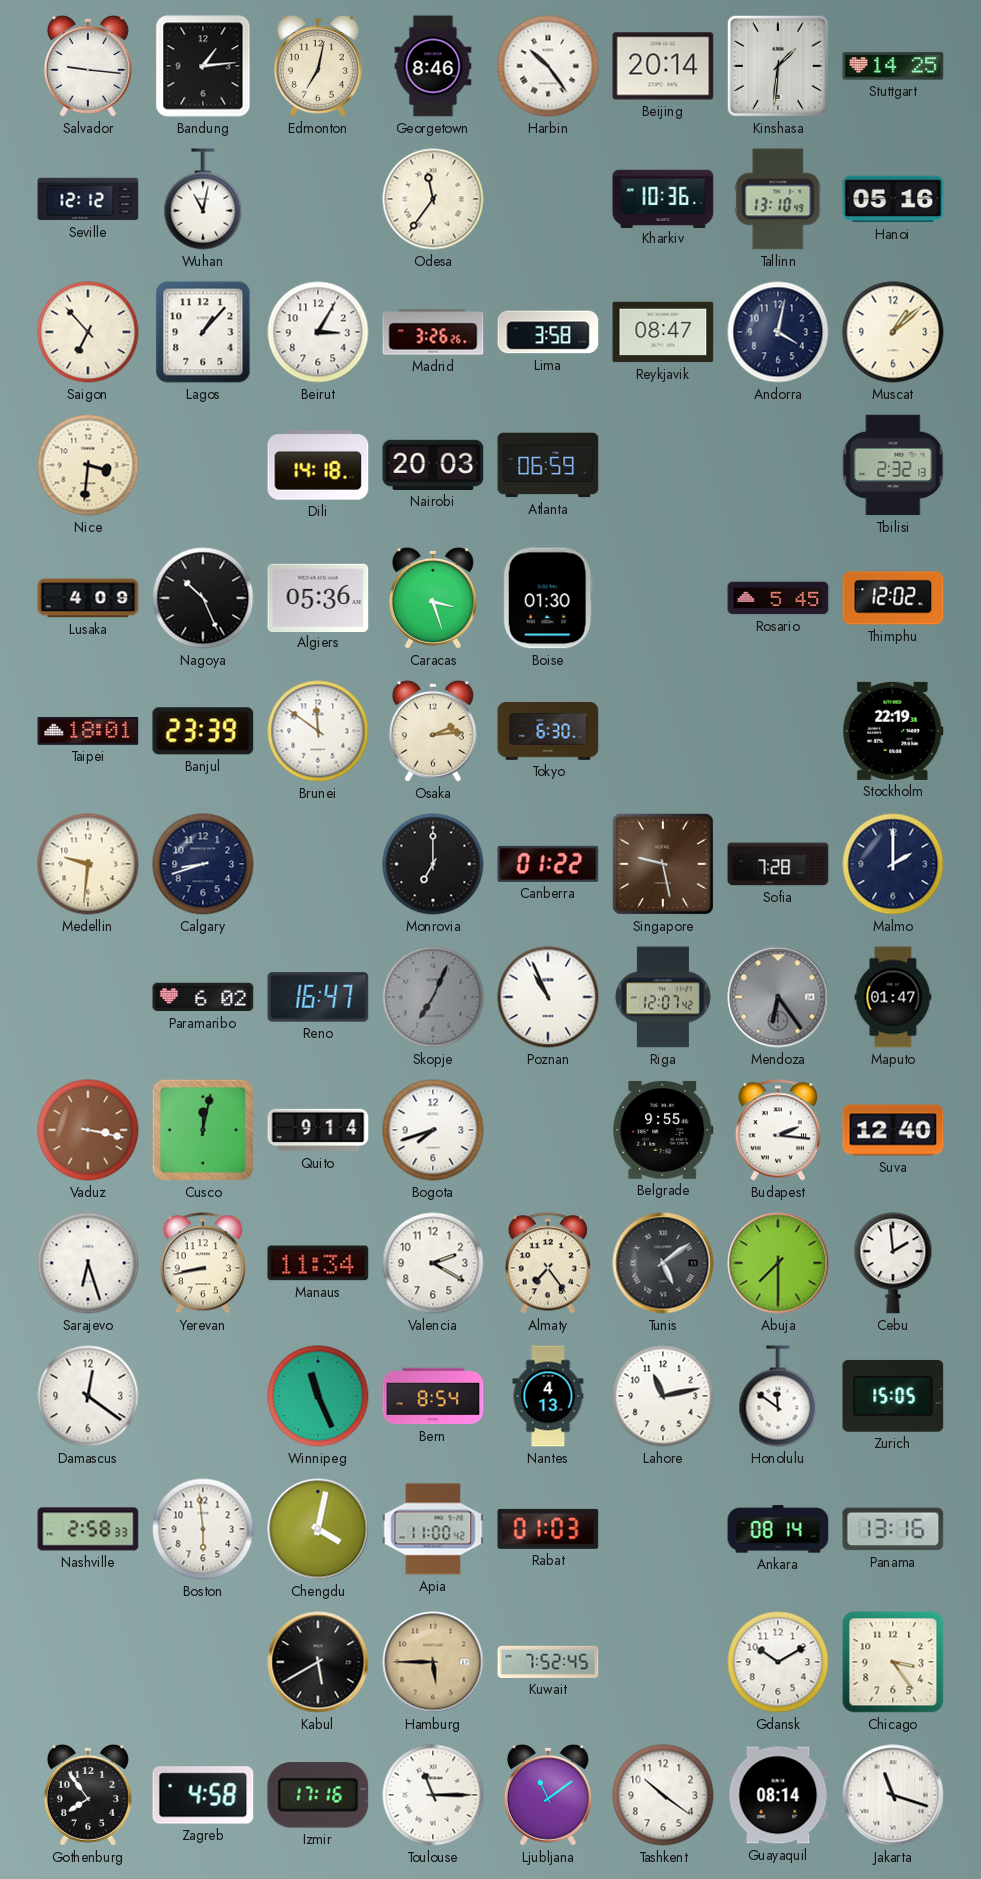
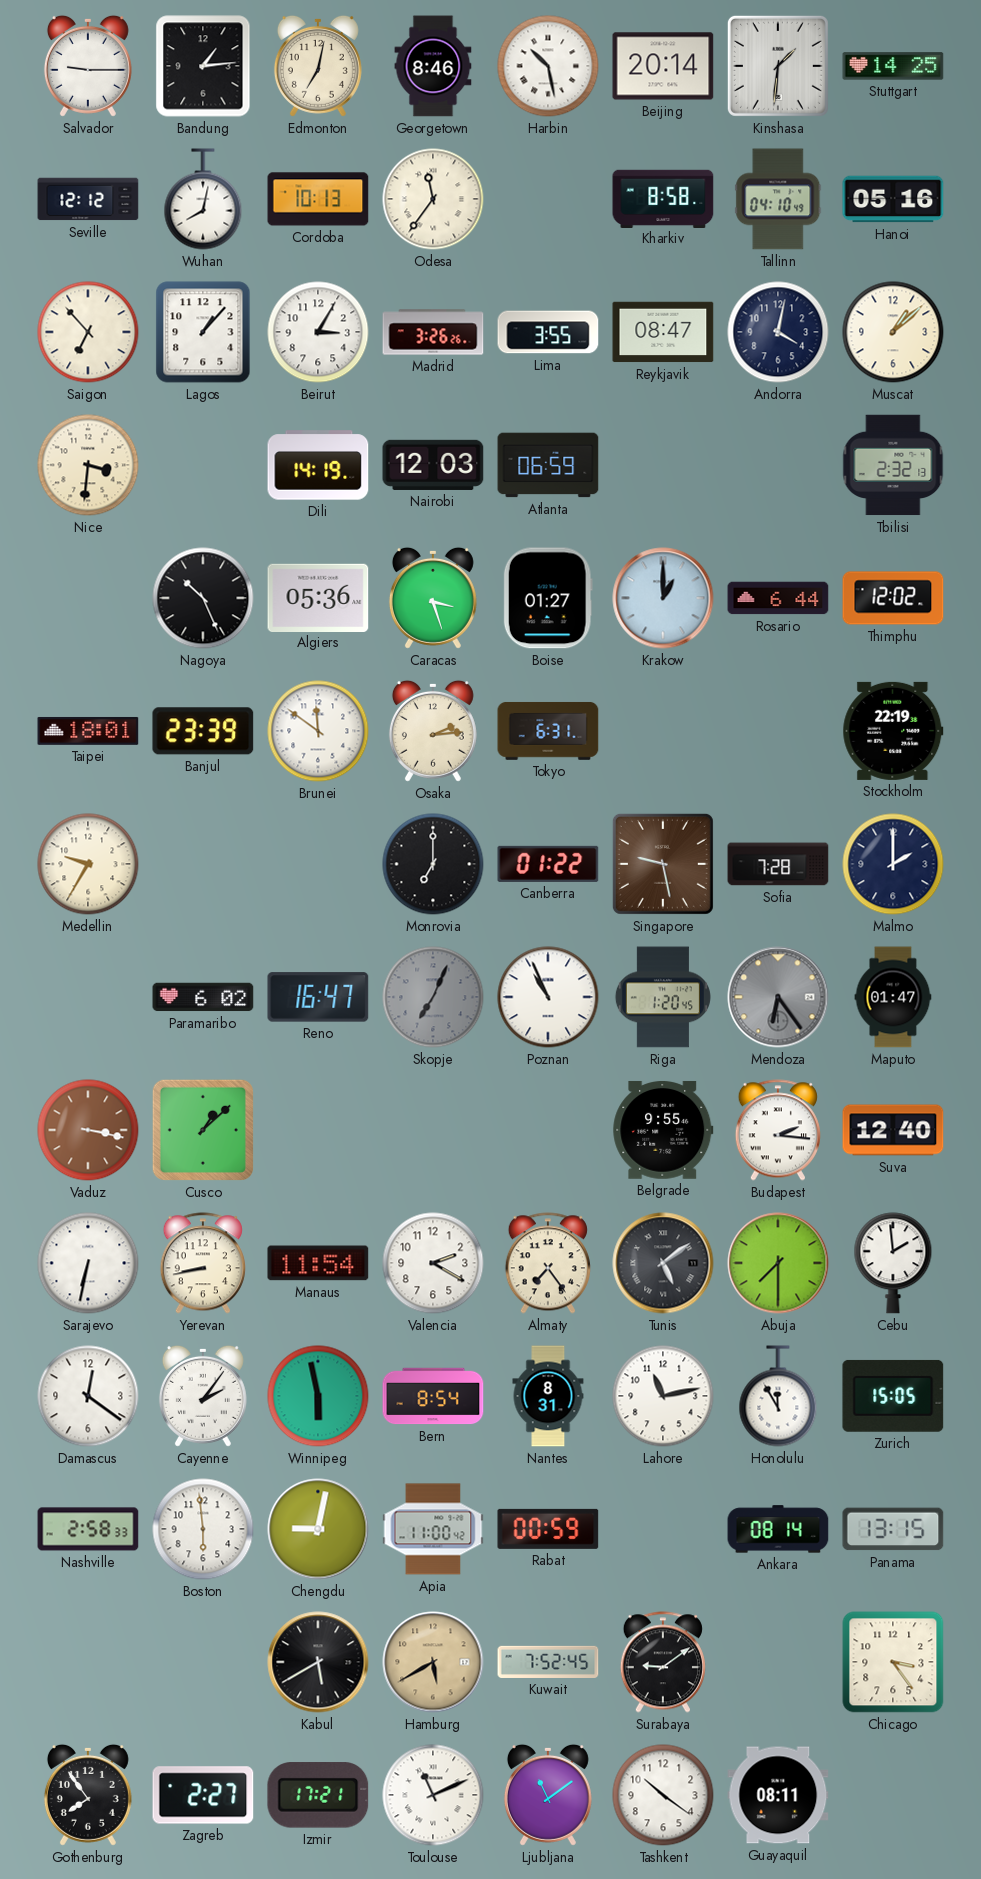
Salvador: 9:16 -> 9:15 (88, 66)
Harbin: 10:24 -> 10:28 (548, 66)
Wuhan: 11:02 -> 8:02 (203, 199)
Cordoba: none -> 10:13 (318, 199)
Kharkiv: 10:36 -> 8:58 (663, 198)
Tallinn: 13:10 -> 04:10 (778, 199)
Lima: 3:58 -> 3:55 (548, 332)
Dili: 14:18 -> 14:19 (318, 465)
Nairobi: 20:03 -> 12:03 (433, 465)
Lusaka: 4:09 -> none (88, 598)
Boise: 01:30 -> 01:27 (548, 598)
Krakow: none -> 1:00 (663, 598)
Rosario: 5:45 -> 6:44 (778, 598)
Tokyo: 6:30 -> 6:31 (548, 731)
Medellin: 9:31 -> 9:35 (88, 864)
Calgary: 8:42 -> none (203, 864)
Riga: 12:07 -> 1:20 (663, 997)
Cusco: 12:02 -> 1:08 (203, 1130)
Quito: 9:14 -> none (318, 1130)
Bogota: 7:42 -> none (433, 1130)
Sarajevo: 6:27 -> 6:32 (88, 1263)
Manaus: 11:34 -> 11:54 (318, 1263)
Cayenne: none -> 2:06 (203, 1396)
Winnipeg: 11:26 -> 5:58 (318, 1396)
Nantes: 4:13 -> 8:31 (548, 1396)
Honolulu: 11:51 -> 11:55 (778, 1396)
Chengdu: 4:02 -> 9:02 (318, 1529)
Rabat: 01:03 -> 00:59 (548, 1529)
Panama: 13:16 -> 13:15 (893, 1529)
Hamburg: 5:45 -> 5:40 (433, 1662)
Surabaya: none -> 9:09 (663, 1662)
Gdansk: 10:10 -> none (778, 1662)
Zagreb: 4:58 -> 2:27 (203, 1795)
Izmir: 17:16 -> 17:21 (318, 1795)
Toulouse: 11:15 -> 11:11 (433, 1795)
Guayaquil: 08:14 -> 08:11 (778, 1795)
Jakarta: 11:18 -> none (893, 1795)
